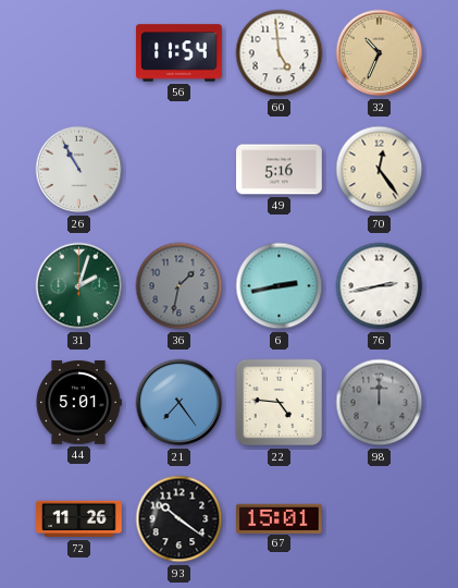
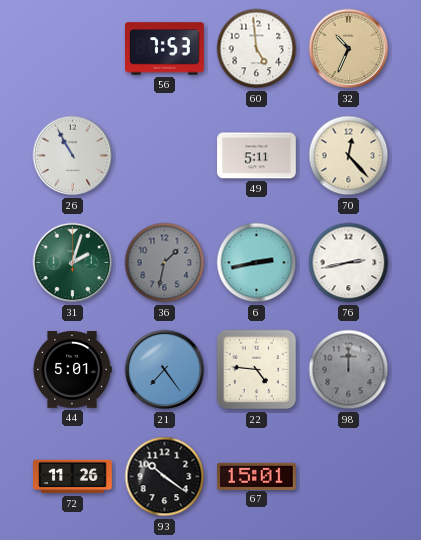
56: 11:54 -> 7:53 (165, 49)
49: 5:16 -> 5:11 (257, 156)
70: 12:24 -> 12:23 (349, 156)
